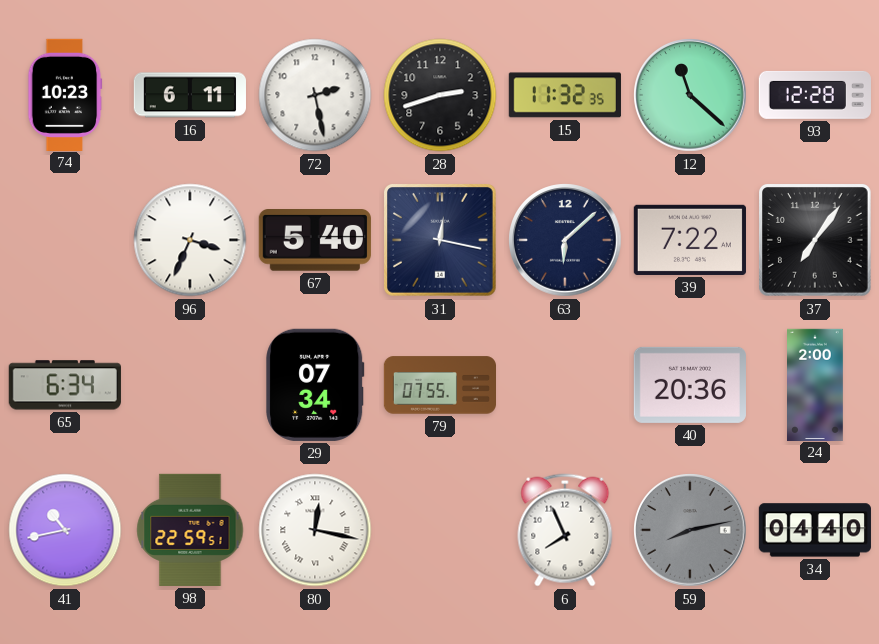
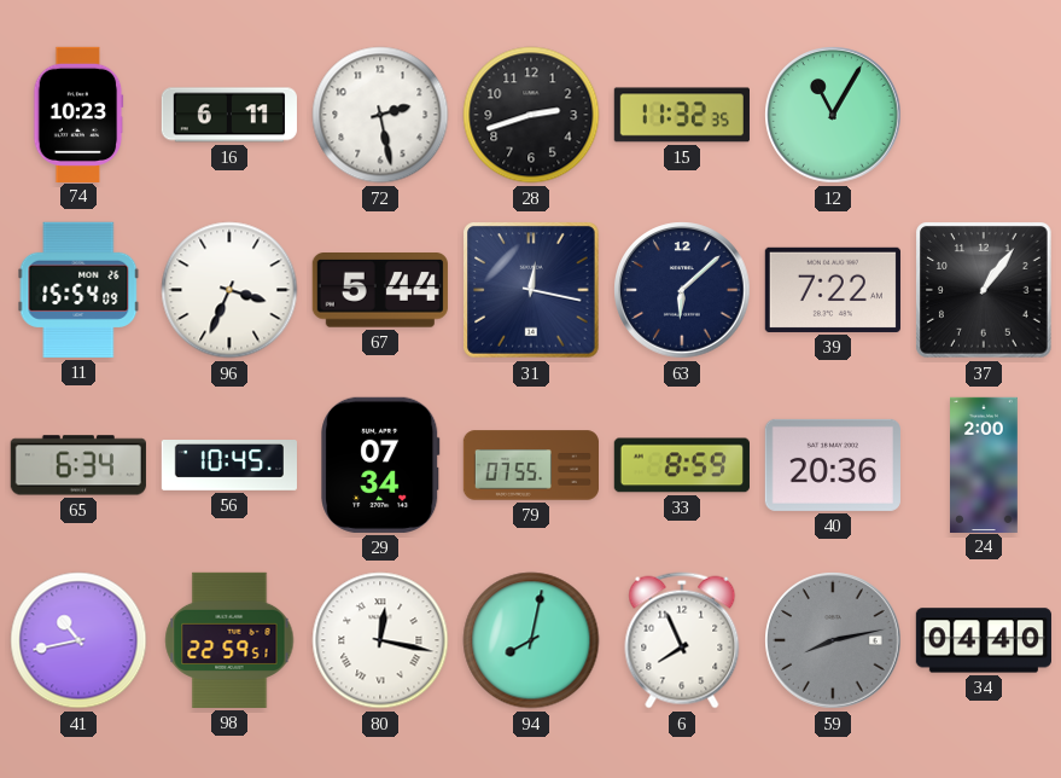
12: 11:22 -> 11:05 (833, 115)
93: 12:28 -> none (815, 95)
11: none -> 15:54 (78, 290)
67: 5:40 -> 5:44 (380, 291)
37: 7:06 -> 1:06 (985, 291)
56: none -> 10:45 (228, 466)
33: none -> 8:59 (682, 465)
94: none -> 8:02 (531, 640)
